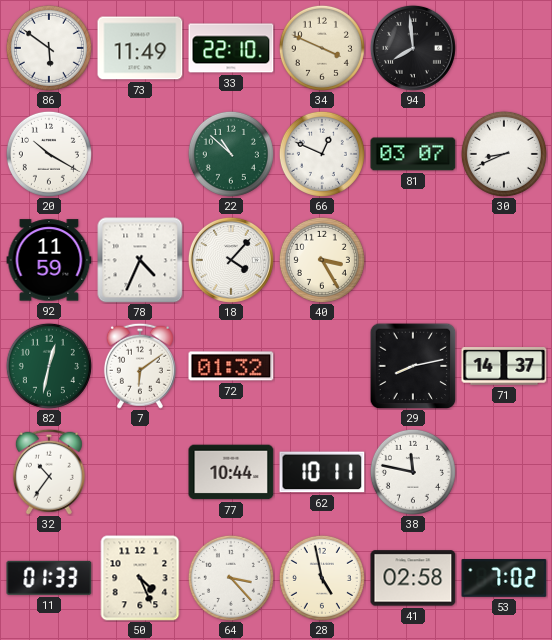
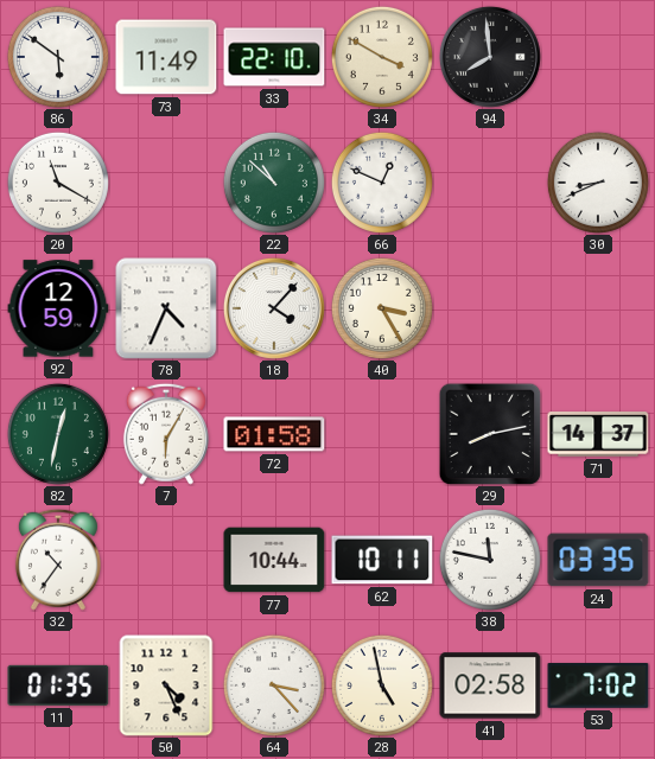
34: 3:49 -> 3:50 (382, 57)
20: 10:20 -> 11:20 (58, 183)
81: 03:07 -> none (413, 154)
92: 11:59 -> 12:59 (58, 308)
7: 6:09 -> 6:05 (166, 434)
72: 01:32 -> 01:58 (274, 434)
24: none -> 03:35 (598, 560)
11: 01:33 -> 01:35 (58, 685)
